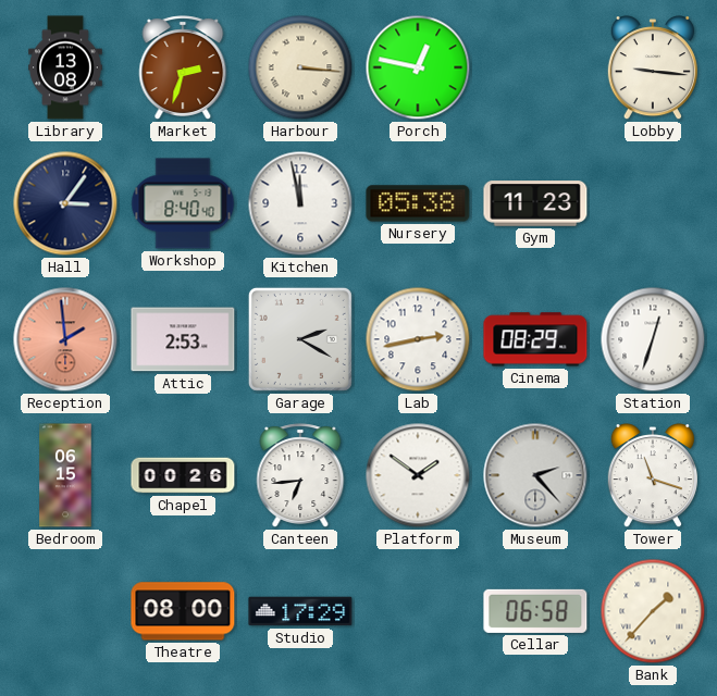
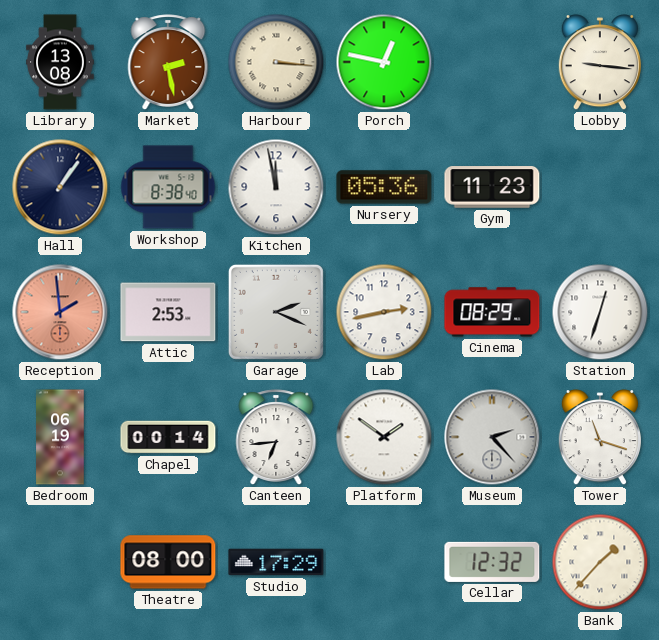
Market: 2:33 -> 2:28 (168, 62)
Hall: 3:06 -> 1:06 (60, 187)
Workshop: 8:40 -> 8:38 (168, 187)
Nursery: 05:38 -> 05:36 (384, 187)
Garage: 2:20 -> 2:19 (276, 312)
Bedroom: 06:15 -> 06:19 (60, 437)
Chapel: 00:26 -> 00:14 (168, 437)
Cellar: 06:58 -> 12:32 (492, 562)
